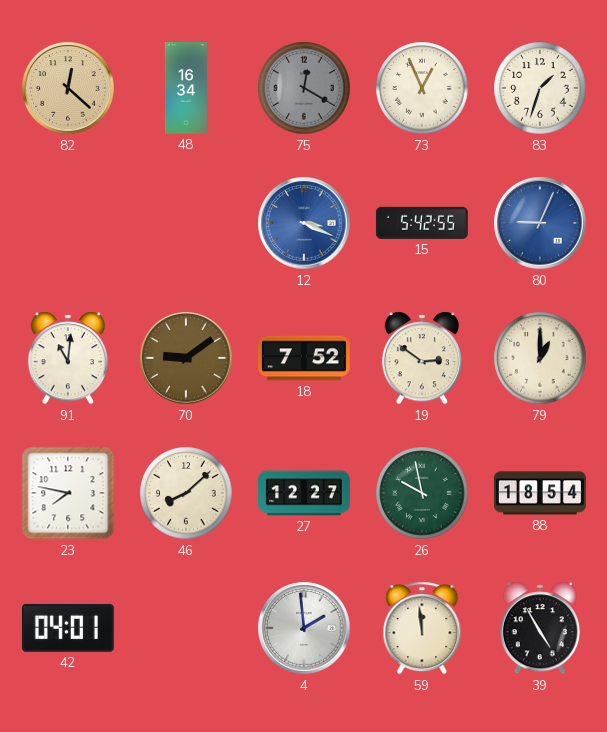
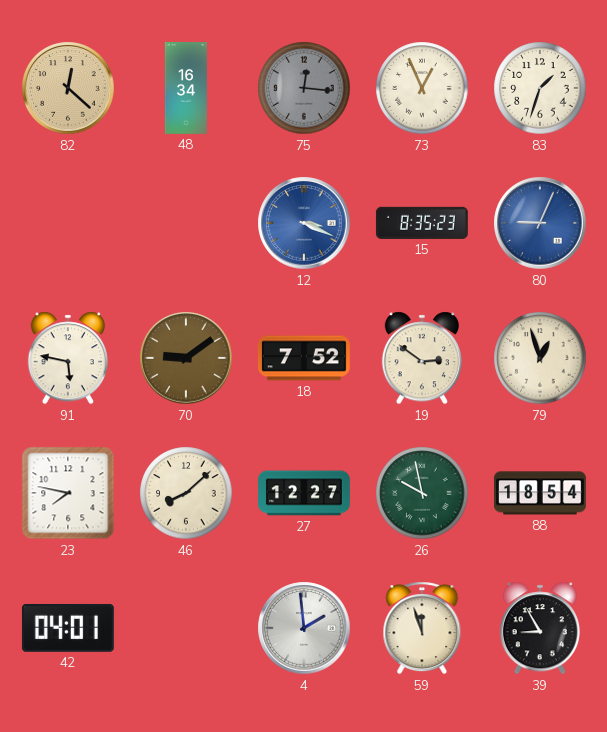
75: 12:20 -> 12:16 (304, 88)
15: 5:42 -> 8:35 (422, 223)
91: 11:01 -> 5:47 (67, 358)
79: 1:00 -> 12:57 (540, 358)
59: 11:59 -> 11:57 (422, 628)
39: 4:55 -> 8:55 (539, 628)
